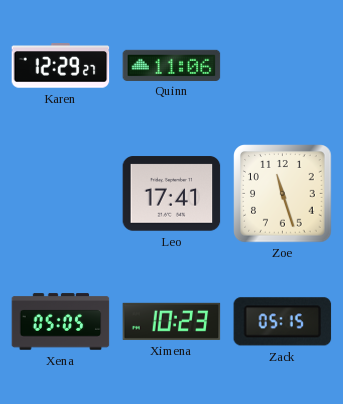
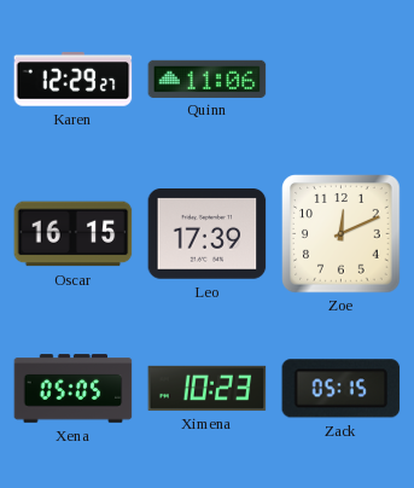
Oscar: none -> 16:15 (74, 234)
Leo: 17:41 -> 17:39 (208, 234)
Zoe: 11:27 -> 12:11 (342, 234)
